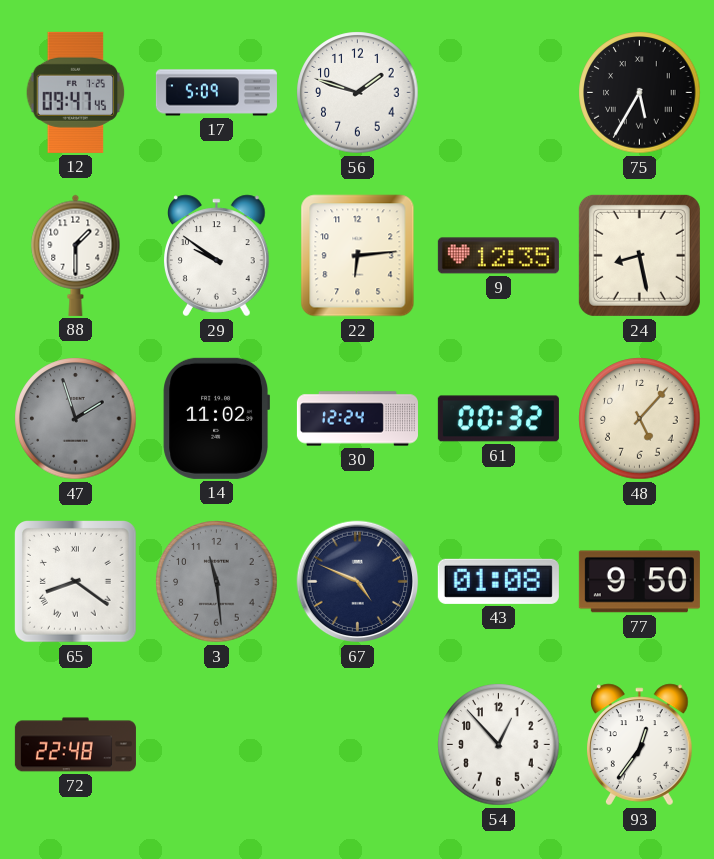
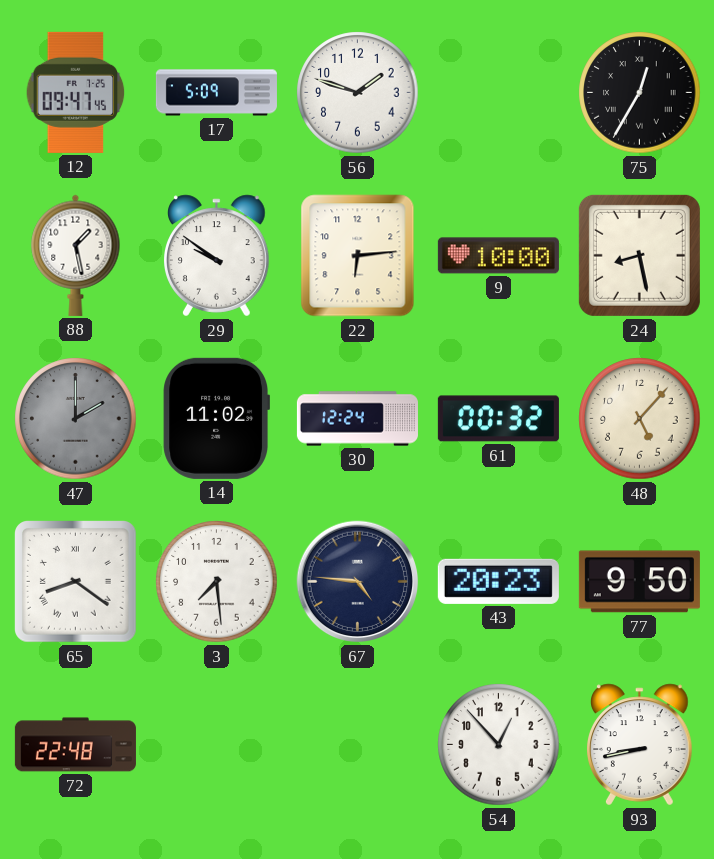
75: 5:35 -> 12:35 (640, 93)
88: 1:30 -> 1:28 (76, 255)
9: 12:35 -> 10:00 (498, 256)
47: 1:57 -> 2:00 (76, 419)
3: 11:29 -> 7:29 (217, 582)
3 dial: grey -> white (217, 582)
67: 4:49 -> 4:46 (358, 582)
43: 01:08 -> 20:23 (498, 581)
93: 12:36 -> 8:43 (640, 745)
